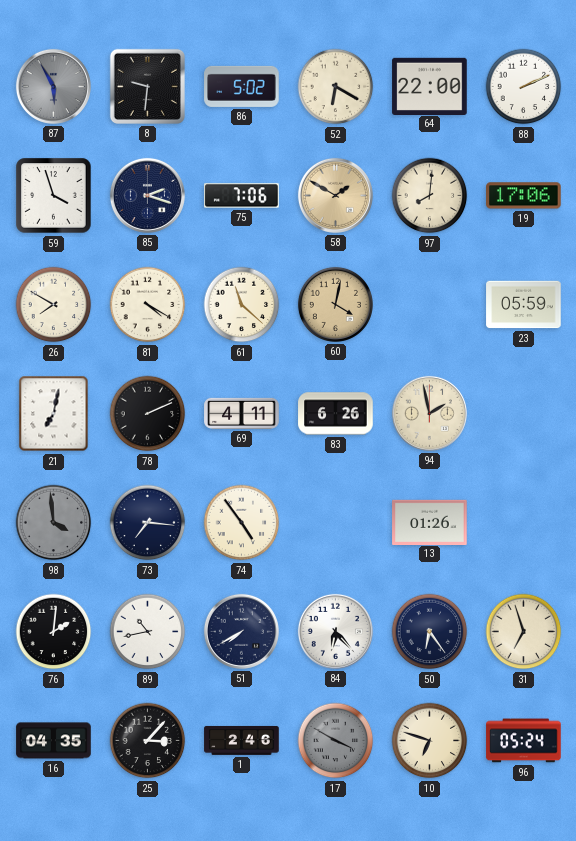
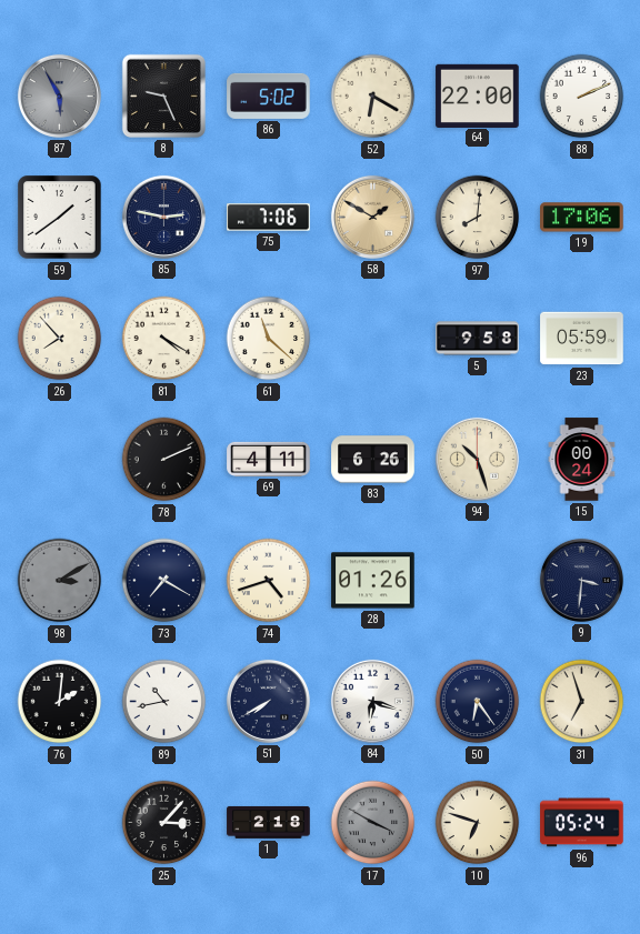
8: 9:31 -> 9:26 (163, 96)
59: 3:57 -> 1:39 (60, 218)
85: 2:18 -> 2:47 (163, 217)
26: 7:50 -> 7:53 (60, 339)
60: 4:02 -> none (335, 304)
5: none -> 9:58 (478, 339)
21: 7:02 -> none (54, 414)
94: 1:58 -> 10:27 (477, 459)
15: none -> 00:24 (582, 460)
98: 3:59 -> 3:10 (60, 581)
73: 7:16 -> 7:20 (164, 581)
74: 4:54 -> 4:42 (269, 581)
28: none -> 01:26 (373, 581)
13: 01:26 -> none (430, 522)
9: none -> 3:31 (581, 580)
84: 6:23 -> 6:18 (372, 701)
16: 04:35 -> none (54, 741)
1: 2:46 -> 2:18 (269, 822)
